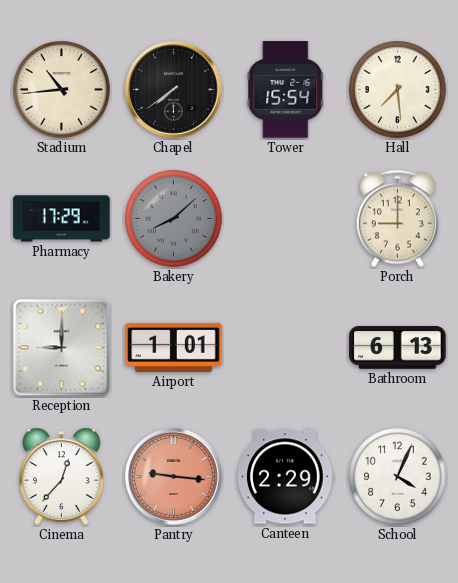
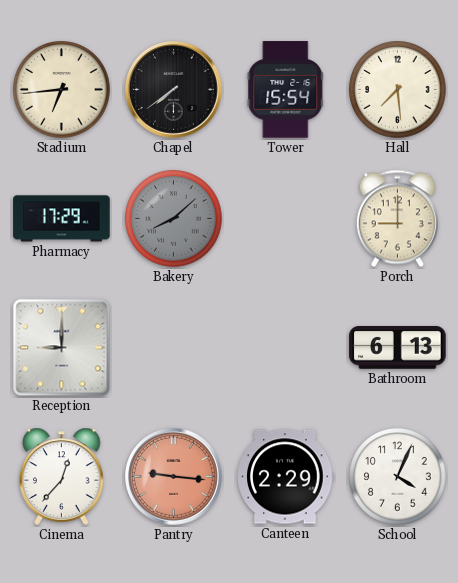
Stadium: 10:44 -> 6:44 (62, 90)
Airport: 1:01 -> none (174, 347)
